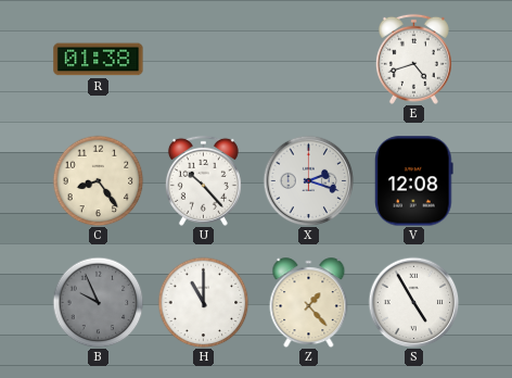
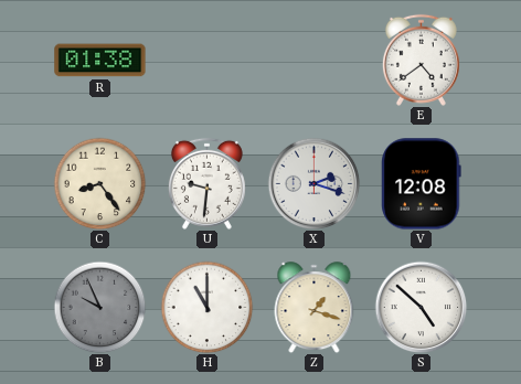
E: 4:42 -> 4:39 (421, 60)
U: 10:23 -> 9:31 (206, 183)
Z: 1:23 -> 1:18 (315, 308)
S: 4:55 -> 4:52 (421, 307)
